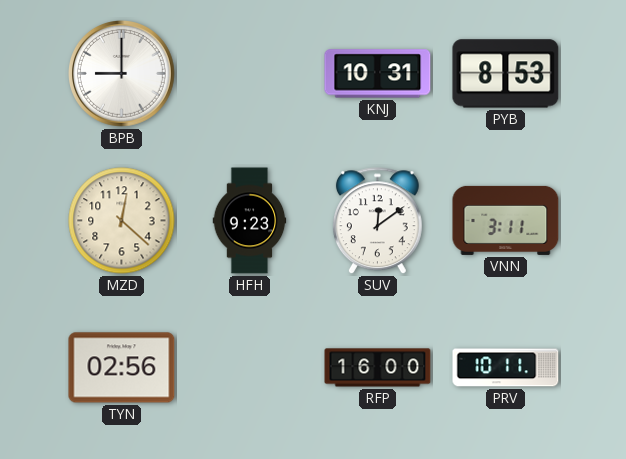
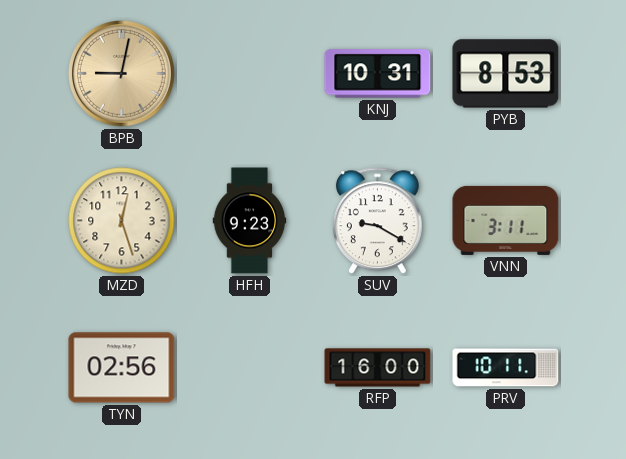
BPB: 9:00 -> 9:02 (122, 74)
BPB dial: white -> champagne (122, 74)
MZD: 12:22 -> 12:27 (122, 221)
SUV: 12:09 -> 9:20 (377, 221)
